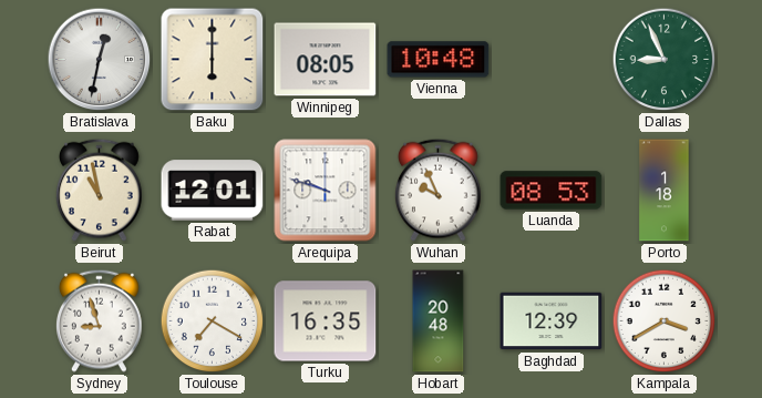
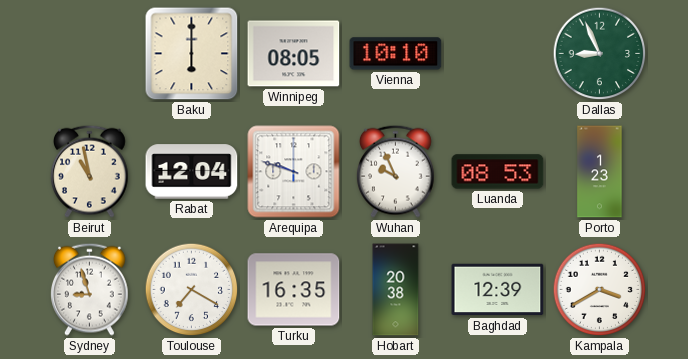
Bratislava: 12:32 -> none (100, 60)
Vienna: 10:48 -> 10:10 (396, 54)
Rabat: 12:01 -> 12:04 (192, 172)
Porto: 1:18 -> 1:23 (600, 172)
Hobart: 20:48 -> 20:38 (396, 290)
